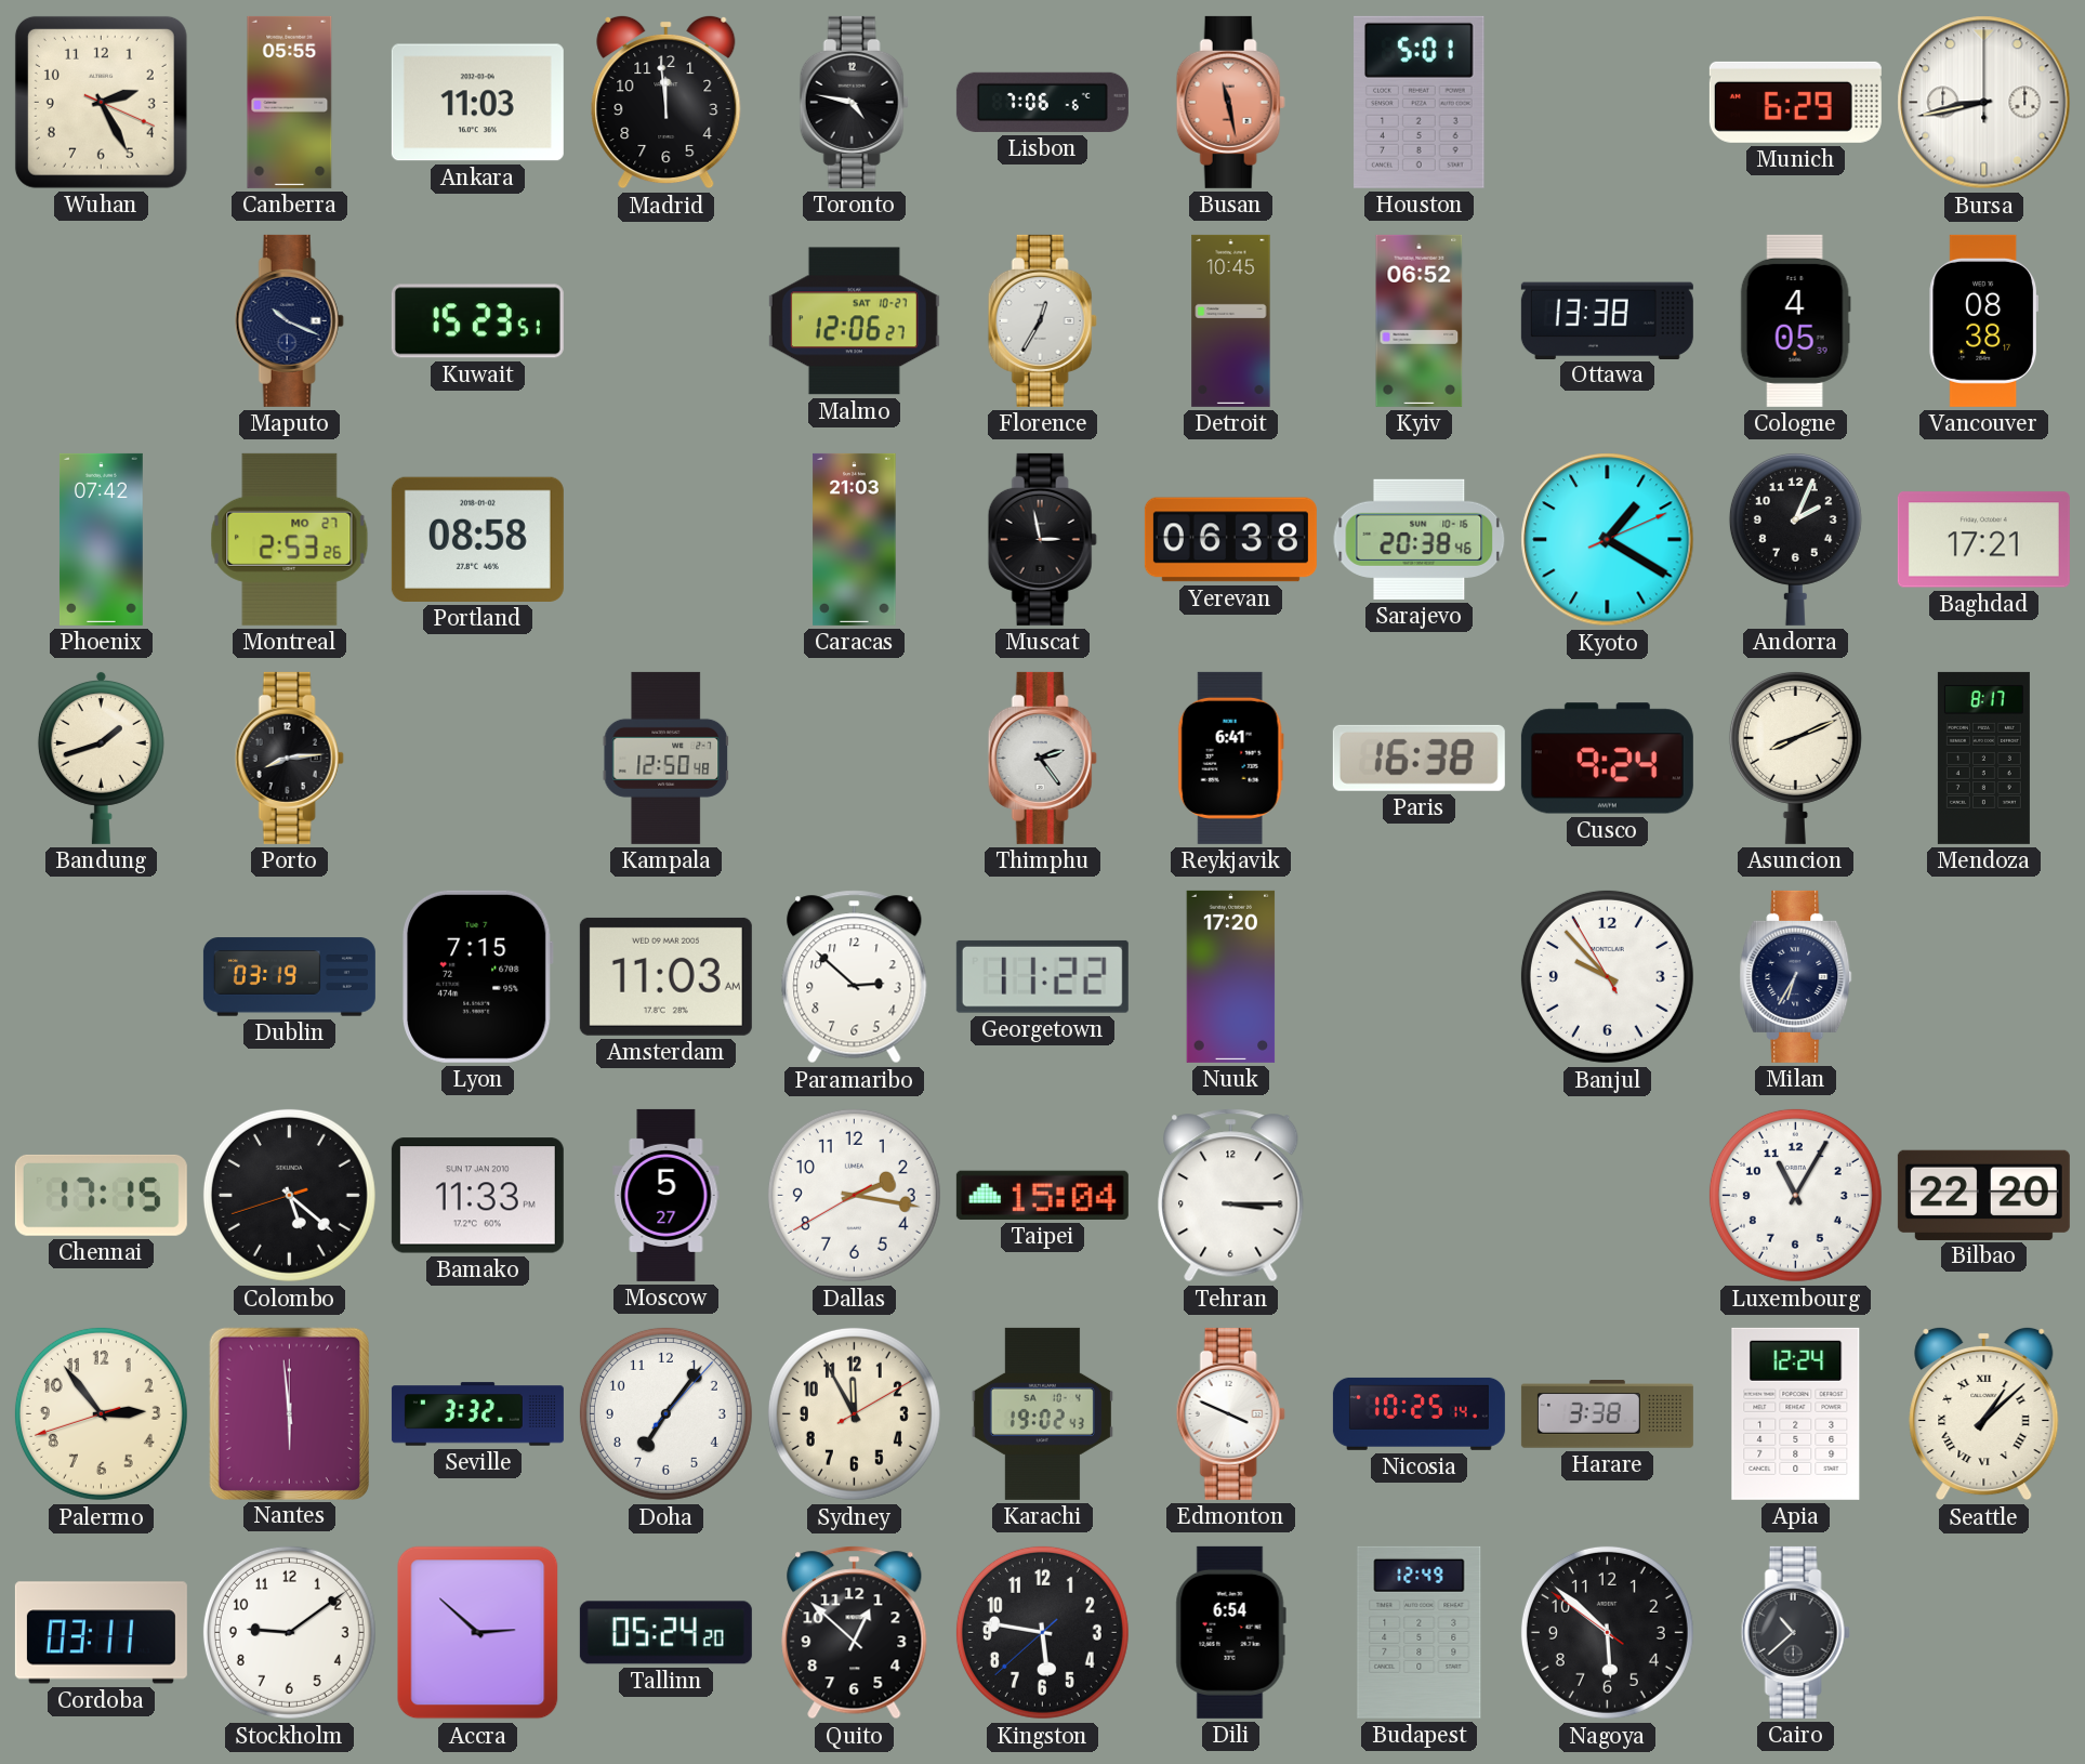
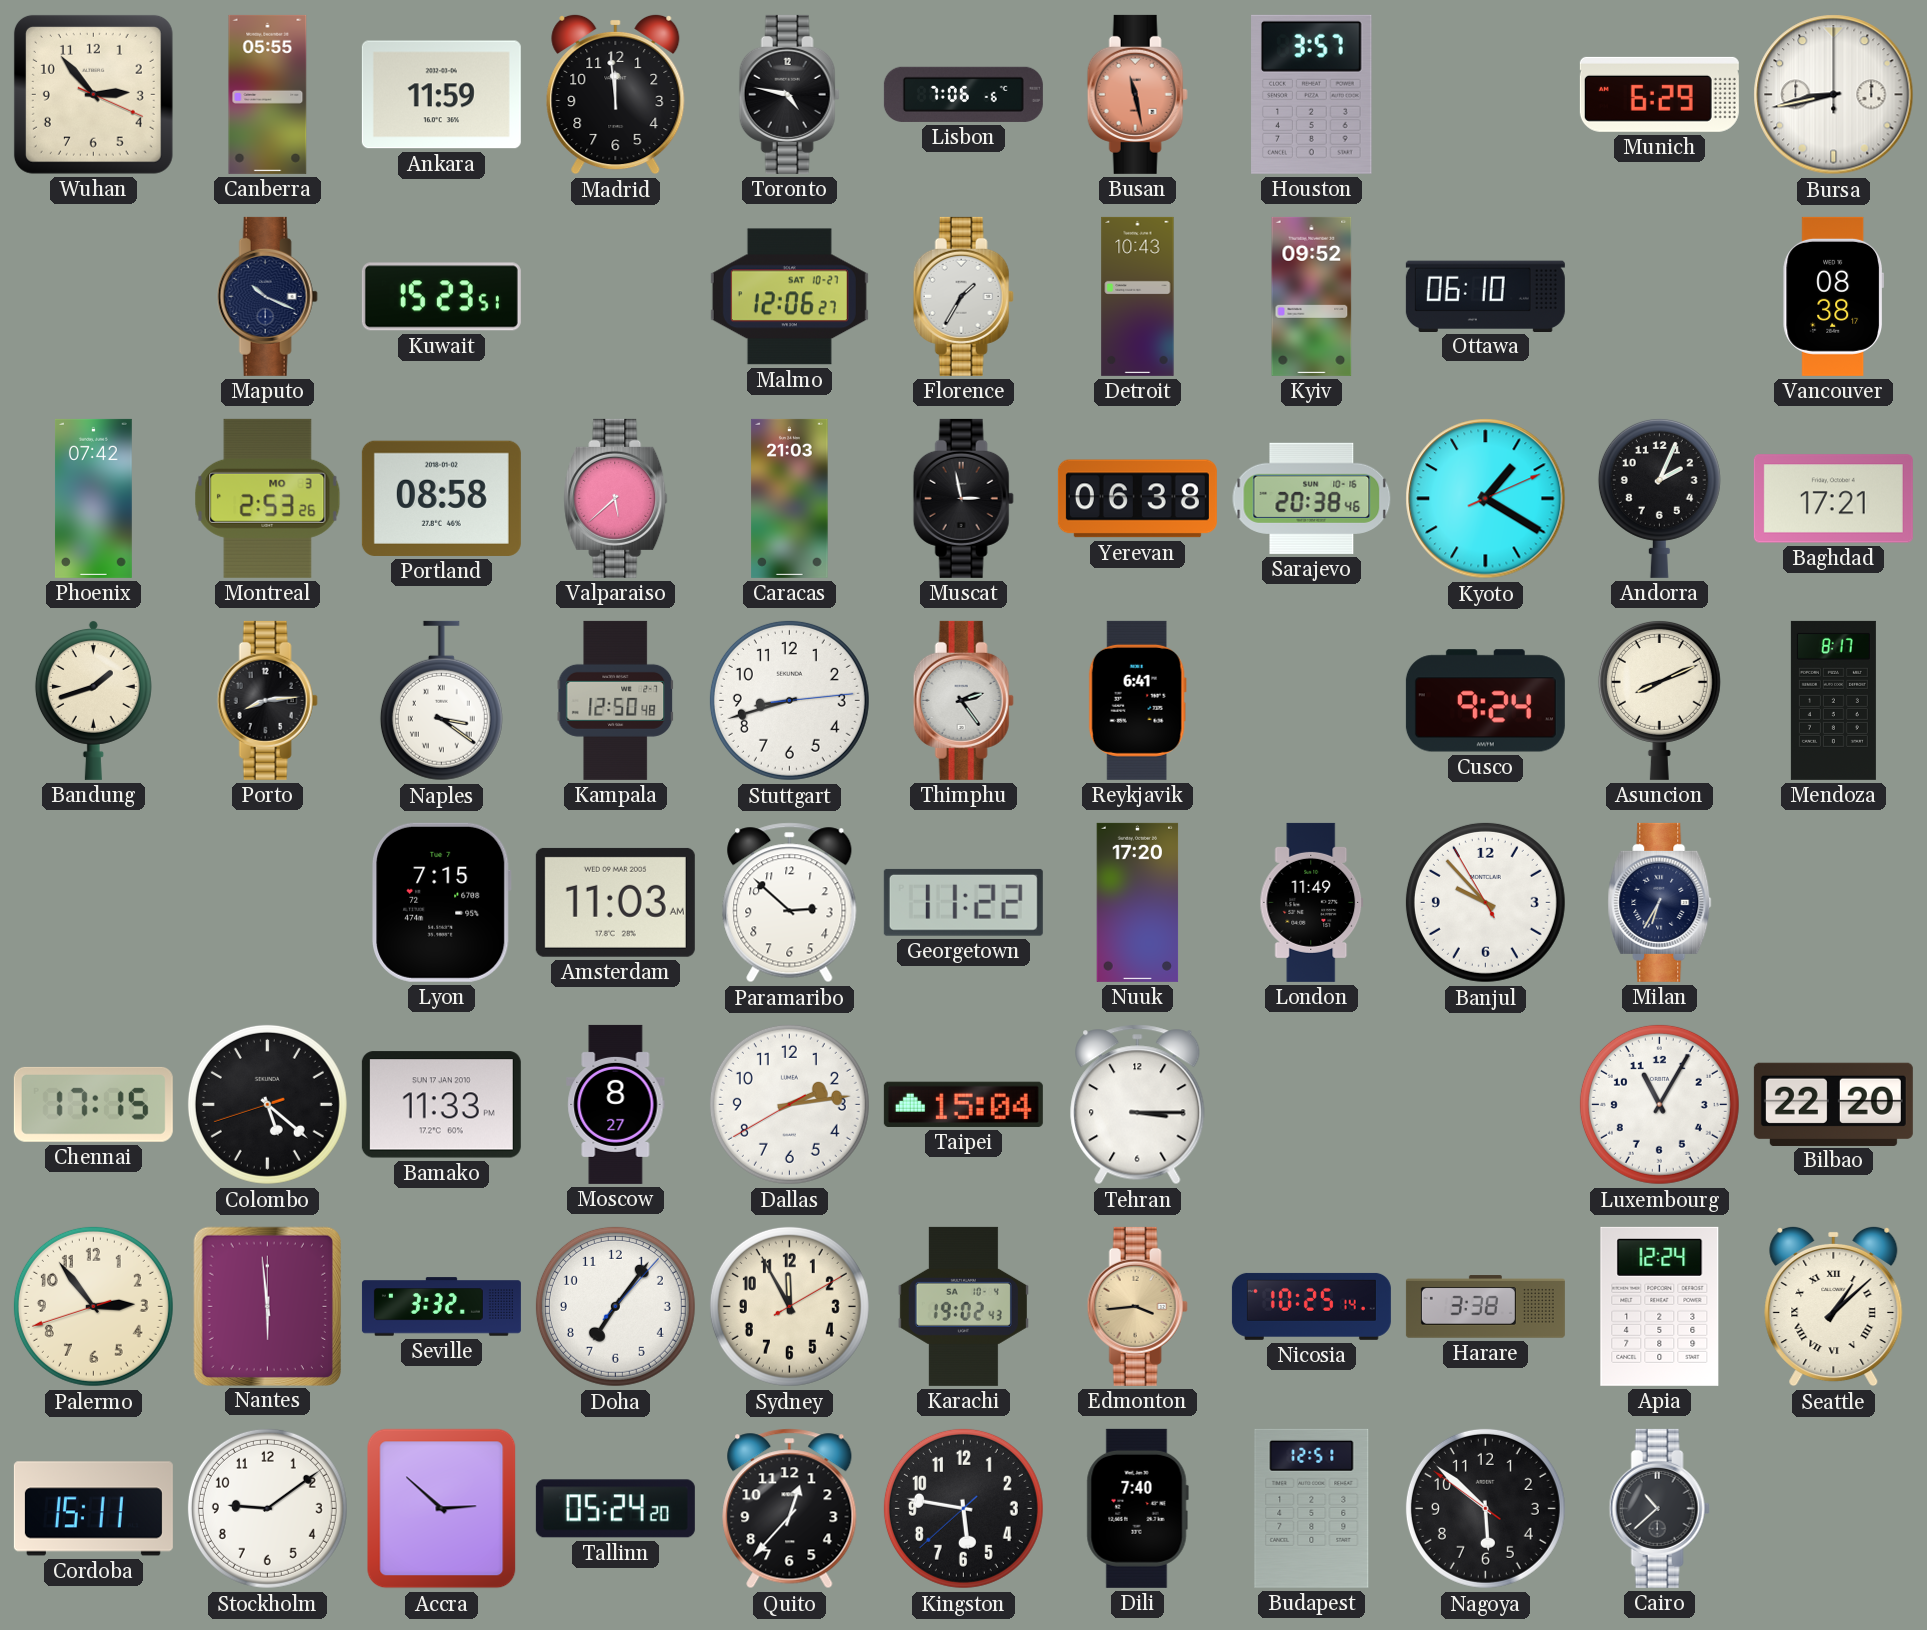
Wuhan: 2:25 -> 2:53 (93, 94)
Ankara: 11:03 -> 11:59 (441, 95)
Houston: 5:01 -> 3:57 (1312, 94)
Florence: 12:35 -> 1:35 (963, 296)
Detroit: 10:45 -> 10:43 (1138, 296)
Kyiv: 06:52 -> 09:52 (1312, 296)
Ottawa: 13:38 -> 06:10 (1485, 296)
Cologne: 4:05 -> none (1795, 320)
Montreal date: MO 27 -> MO 3 (268, 498)
Valparaiso: none -> 5:38 (616, 498)
Naples: none -> 3:21 (441, 701)
Stuttgart: none -> 8:42 (789, 700)
Paris: 16:38 -> none (1418, 758)
Dublin: 03:19 -> none (289, 977)
London: none -> 11:49 (1312, 902)
Moscow: 5:27 -> 8:27 (616, 1104)
Dallas: 2:16 -> 2:13 (789, 1104)
Edmonton: 3:49 -> 3:44 (1137, 1306)
Edmonton dial: white -> champagne (1137, 1306)
Cordoba: 03:11 -> 15:11 (93, 1509)
Quito: 12:52 -> 12:37 (790, 1509)
Dili: 6:54 -> 7:40 (1137, 1508)
Budapest: 12:49 -> 12:51 (1312, 1508)
